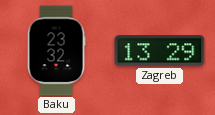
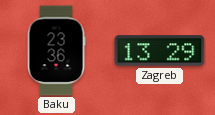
Baku: 23:32 -> 23:36 (56, 51)
